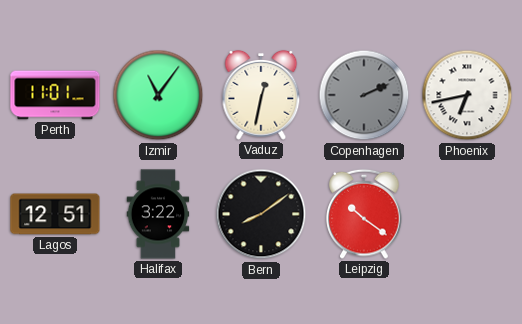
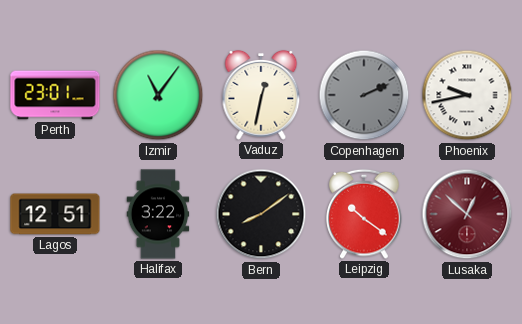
Perth: 11:01 -> 23:01 (55, 95)
Phoenix: 6:43 -> 9:43 (467, 95)
Lusaka: none -> 12:52 (467, 214)
